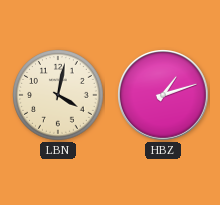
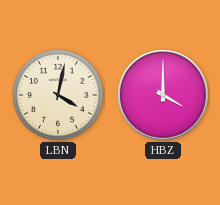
HBZ: 1:12 -> 4:00 (164, 96)
